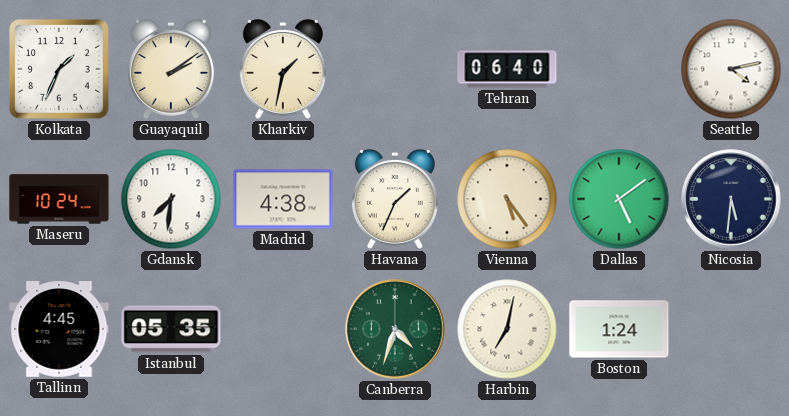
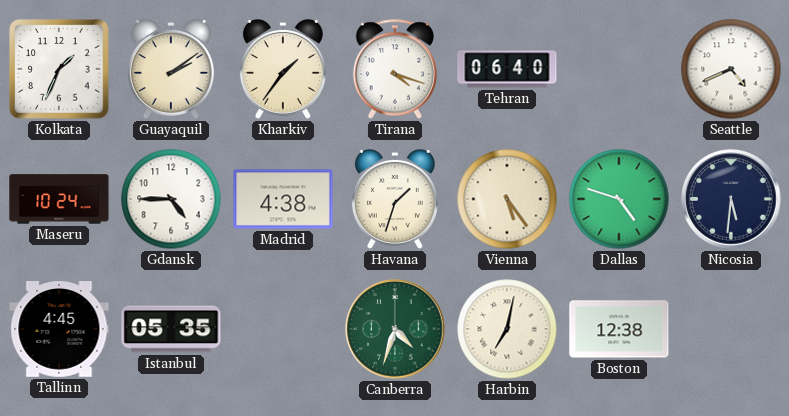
Kharkiv: 1:32 -> 1:36 (283, 69)
Tirana: none -> 4:18 (394, 69)
Seattle: 4:13 -> 4:41 (731, 69)
Gdansk: 7:31 -> 4:45 (171, 199)
Havana: 1:34 -> 1:33 (395, 199)
Dallas: 5:09 -> 4:48 (619, 199)
Boston: 1:24 -> 12:38 (619, 329)
